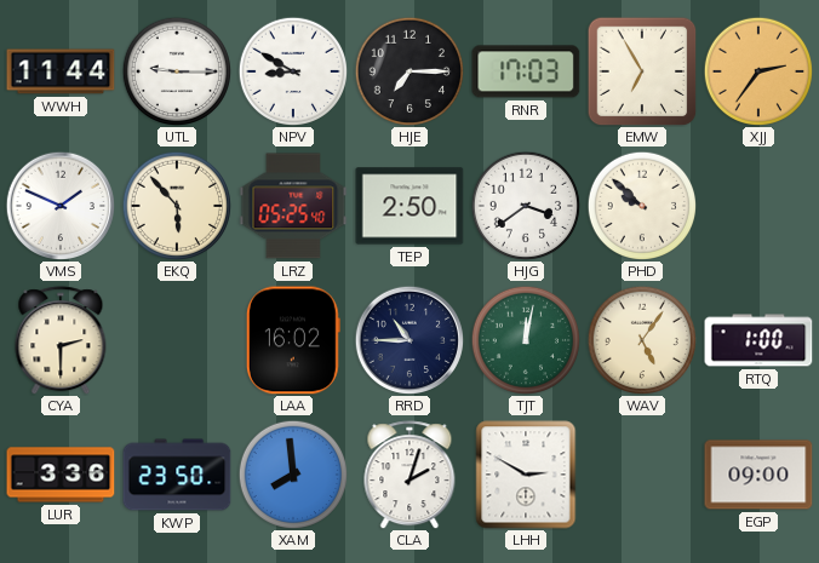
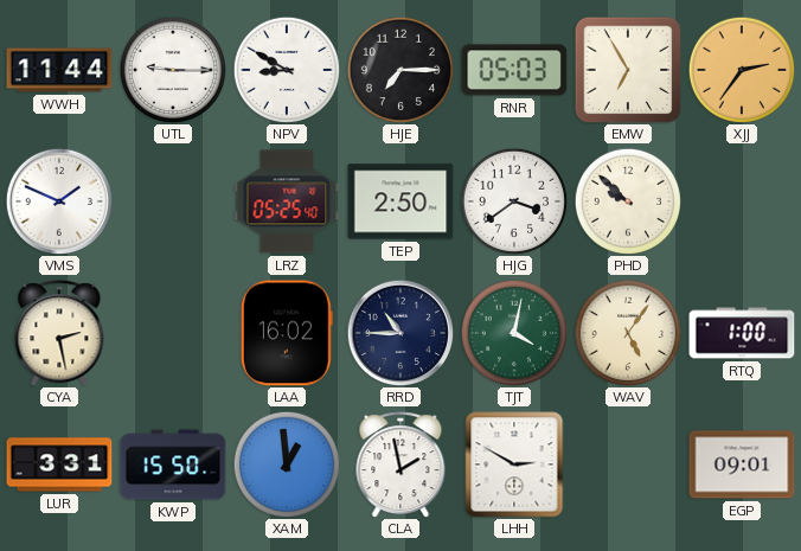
RNR: 17:03 -> 05:03 (514, 70)
EKQ: 5:53 -> none (176, 205)
CYA: 2:30 -> 2:28 (59, 333)
TJT: 12:02 -> 4:02 (513, 332)
LUR: 3:36 -> 3:31 (59, 464)
KWP: 23:50 -> 15:50 (173, 464)
XAM: 7:59 -> 12:59 (286, 463)
CLA: 2:03 -> 1:58 (400, 464)
EGP: 09:00 -> 09:01 (742, 464)
